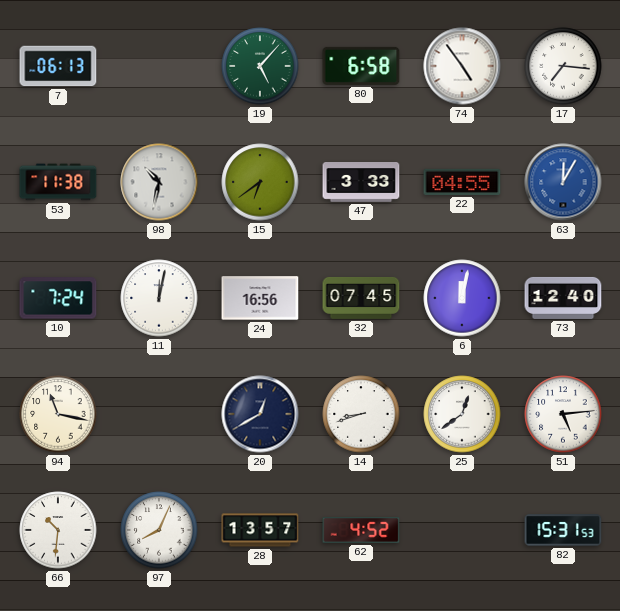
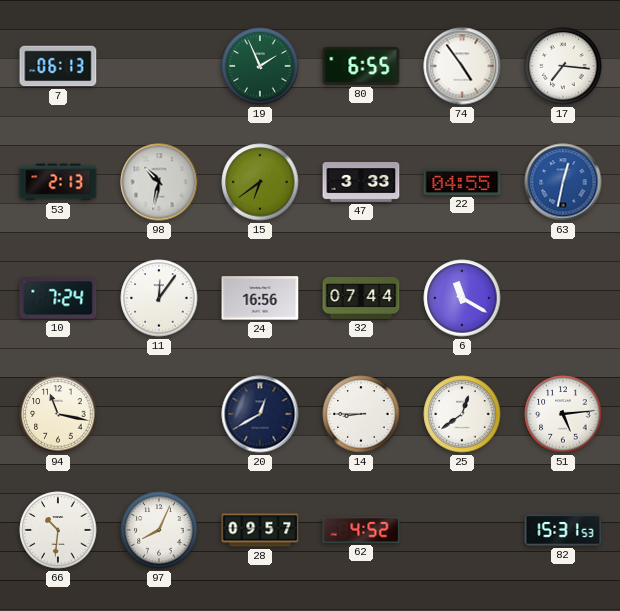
19: 5:07 -> 1:56 (260, 66)
80: 6:58 -> 6:55 (361, 66)
53: 11:38 -> 2:13 (58, 182)
63: 12:05 -> 12:32 (563, 182)
11: 12:02 -> 12:06 (159, 298)
32: 07:45 -> 07:44 (361, 298)
6: 12:02 -> 11:20 (462, 298)
73: 12:40 -> none (563, 298)
14: 8:42 -> 8:45 (361, 414)
28: 13:57 -> 09:57 (260, 530)
